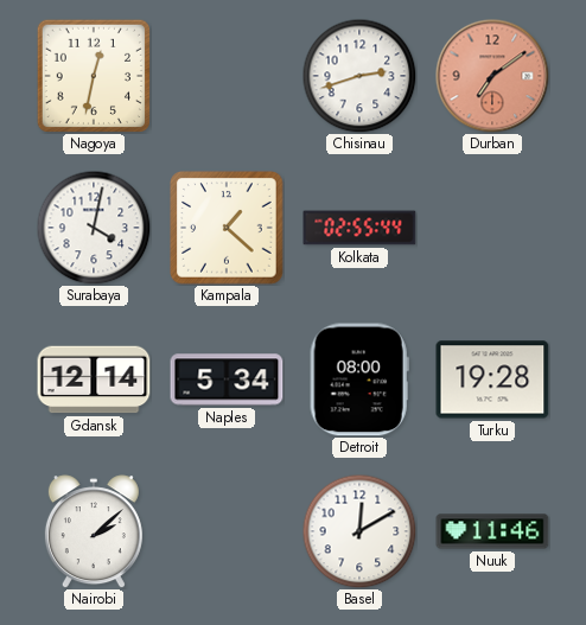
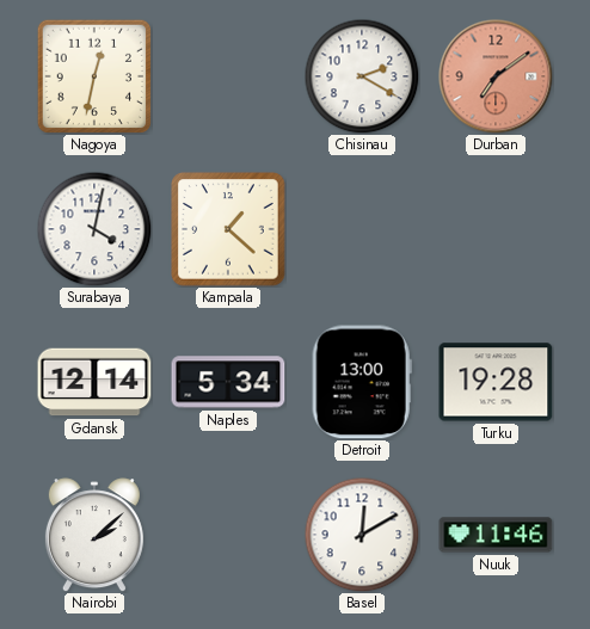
Chisinau: 2:42 -> 2:20 (362, 76)
Kolkata: 02:55 -> none (359, 228)
Detroit: 08:00 -> 13:00 (362, 382)
